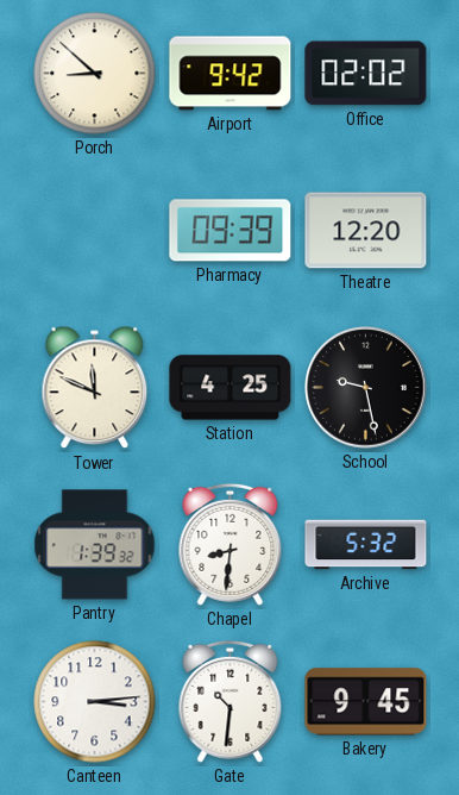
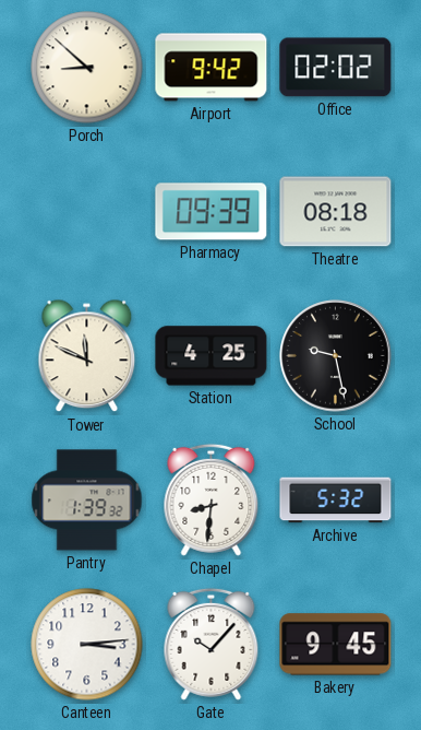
Theatre: 12:20 -> 08:18 (336, 212)
Gate: 10:31 -> 10:07 (212, 644)
